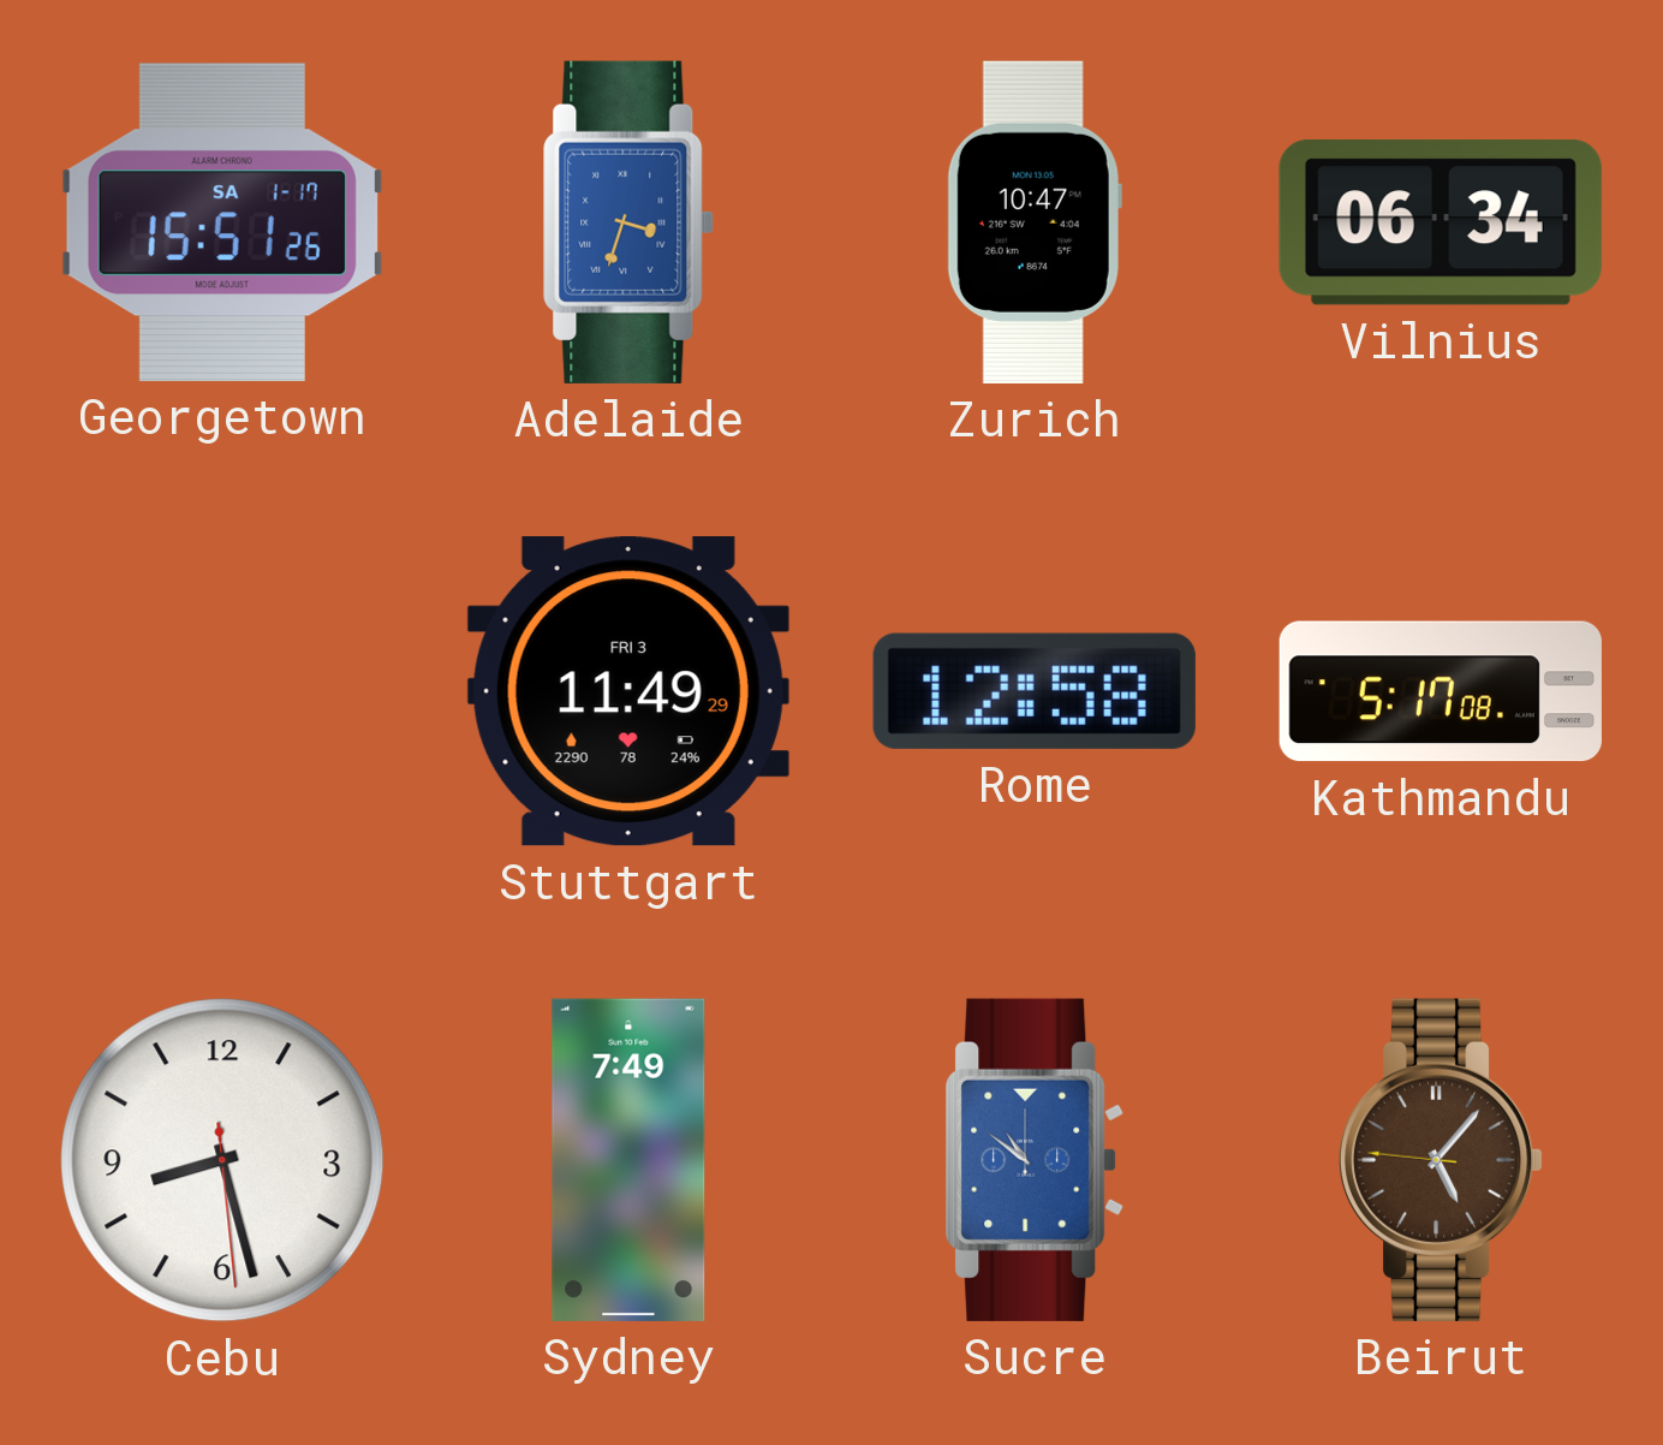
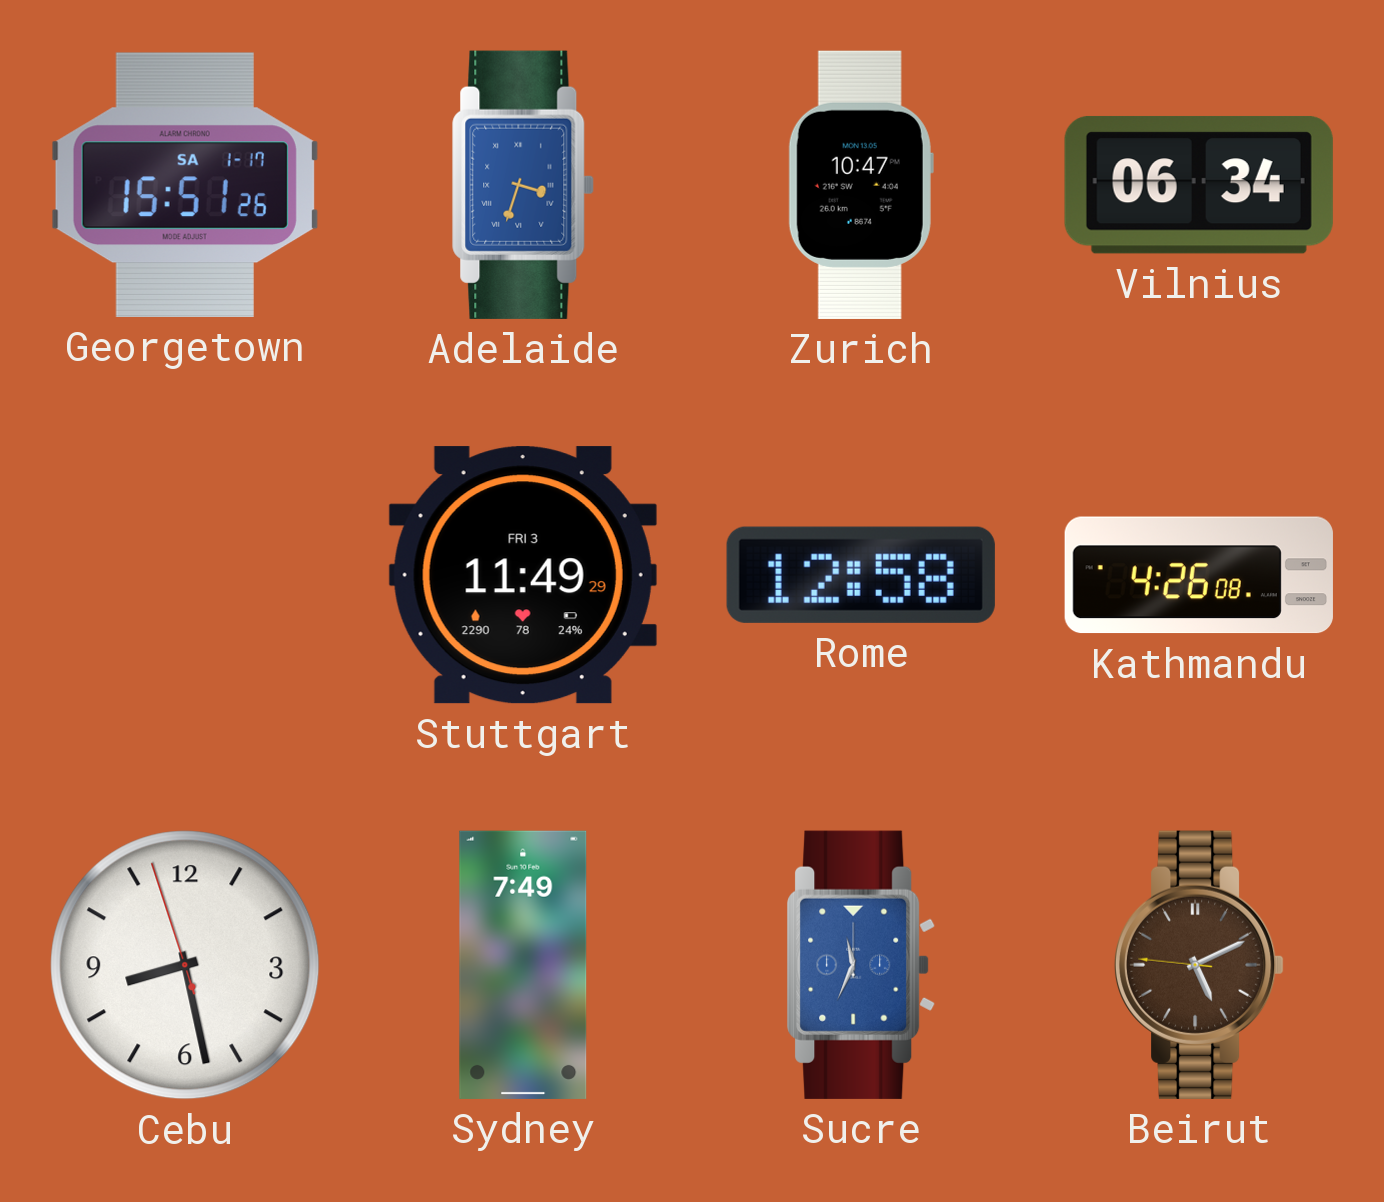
Kathmandu: 5:17 -> 4:26 (1199, 575)
Cebu: 8:27:29 -> 8:27:57 (185, 965)
Sucre: 10:51 -> 11:34 (862, 965)
Beirut: 5:06 -> 5:10 (1199, 965)
